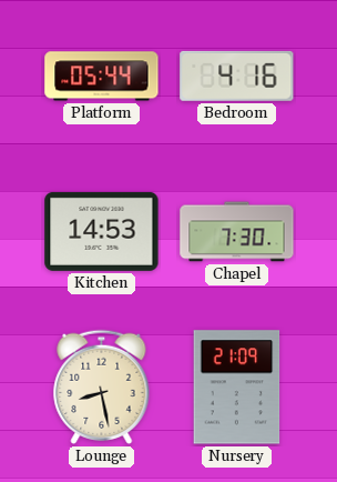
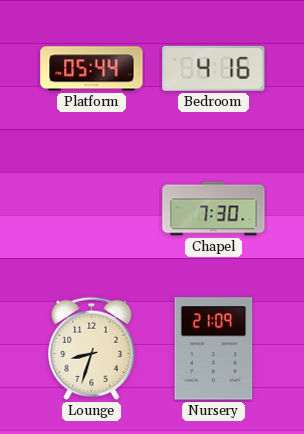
Kitchen: 14:53 -> none (102, 231)
Lounge: 8:28 -> 8:33 (92, 348)
